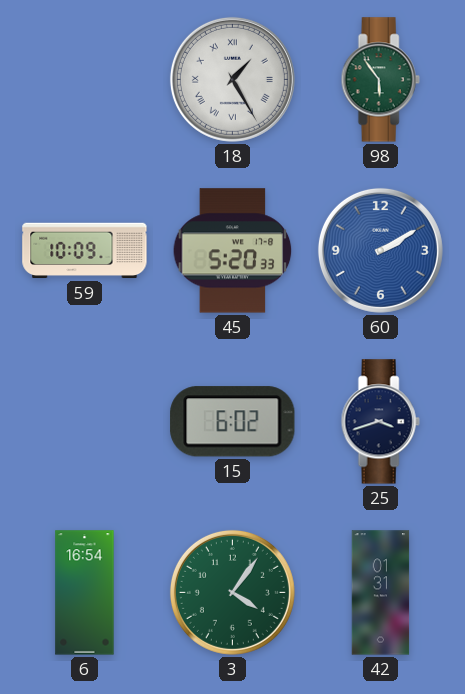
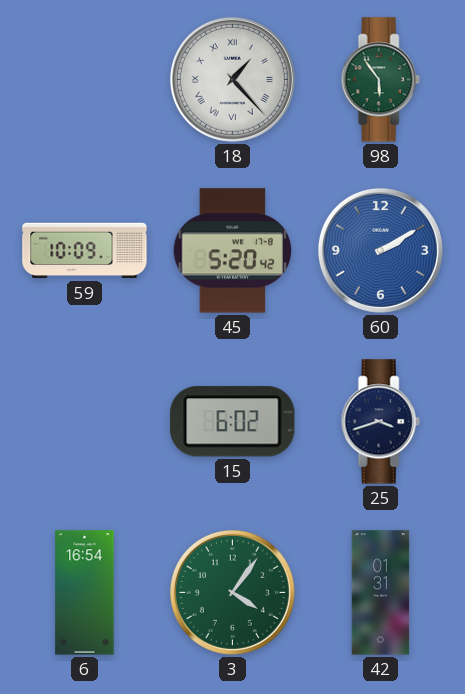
18: 1:25 -> 1:23 (232, 79)
45: 5:20:33 -> 5:20:42 (233, 251)
